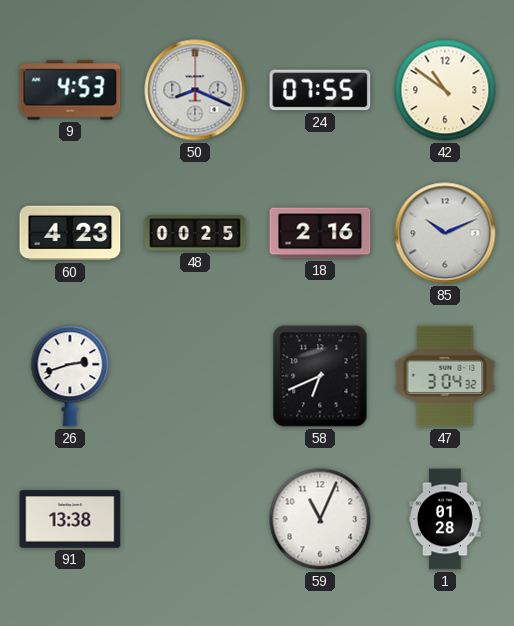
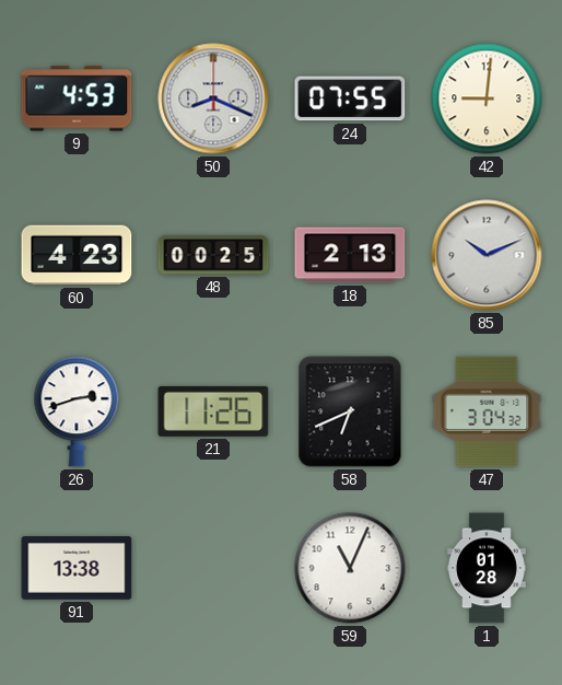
42: 10:51 -> 9:01 (487, 98)
18: 2:16 -> 2:13 (350, 255)
21: none -> 11:26 (213, 411)
